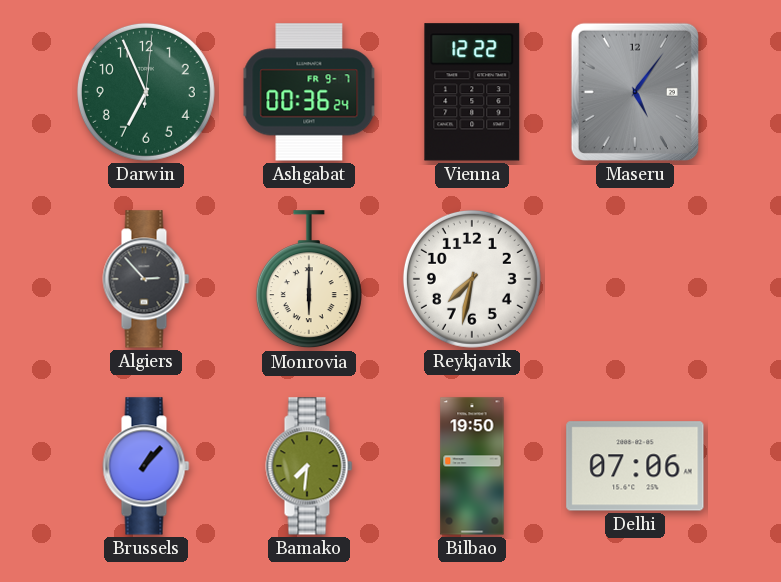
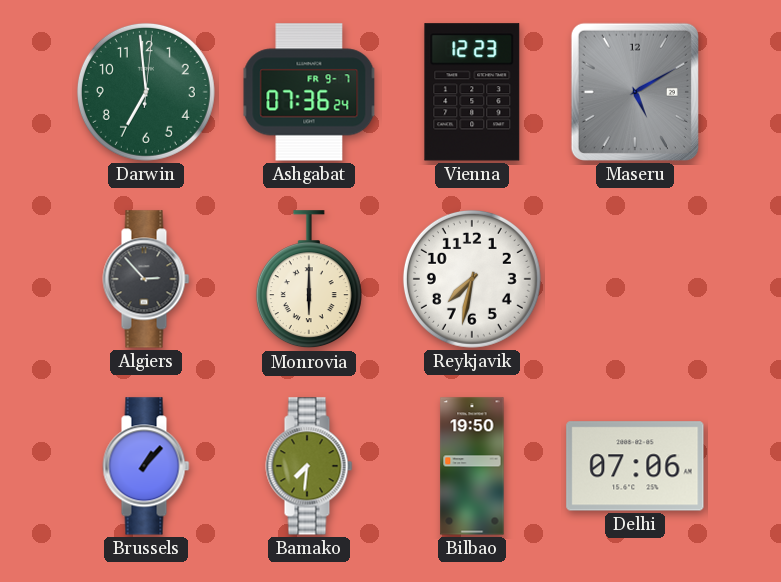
Darwin: 6:56 -> 6:59 (146, 92)
Ashgabat: 00:36 -> 07:36 (309, 92)
Vienna: 12:22 -> 12:23 (472, 92)
Maseru: 5:06 -> 5:10 (635, 92)
